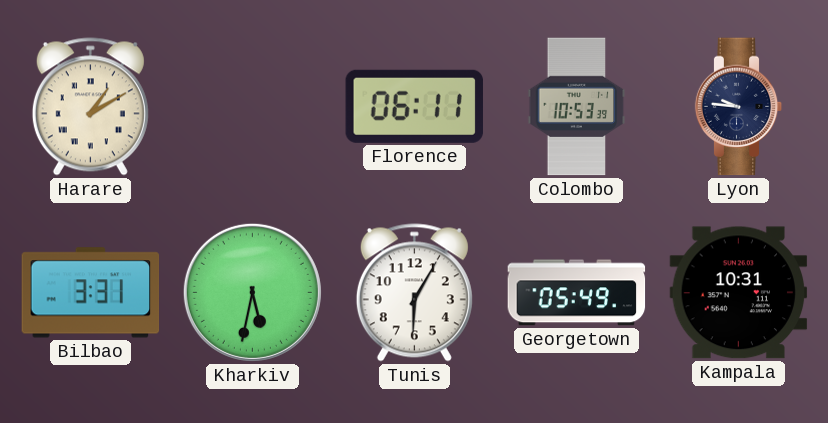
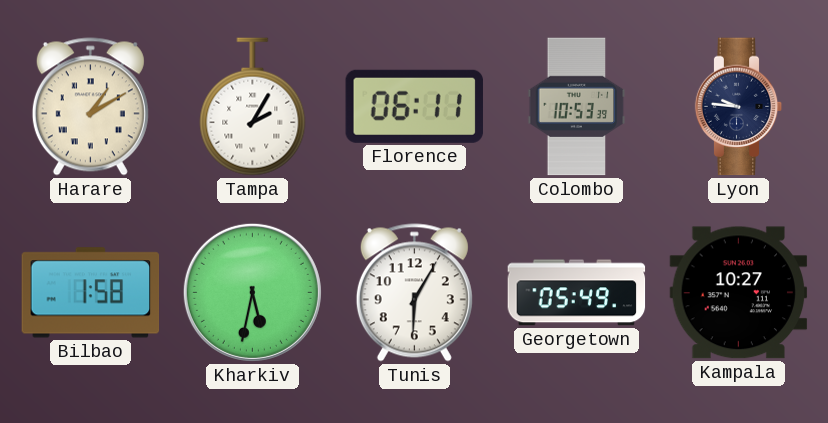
Tampa: none -> 2:05 (253, 107)
Bilbao: 3:31 -> 1:58 (91, 293)
Kampala: 10:31 -> 10:27 (739, 293)
